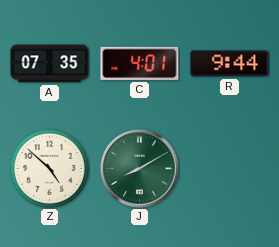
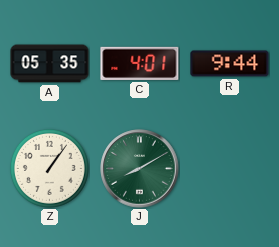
A: 07:35 -> 05:35 (50, 64)
Z: 4:52 -> 1:06 (49, 168)
